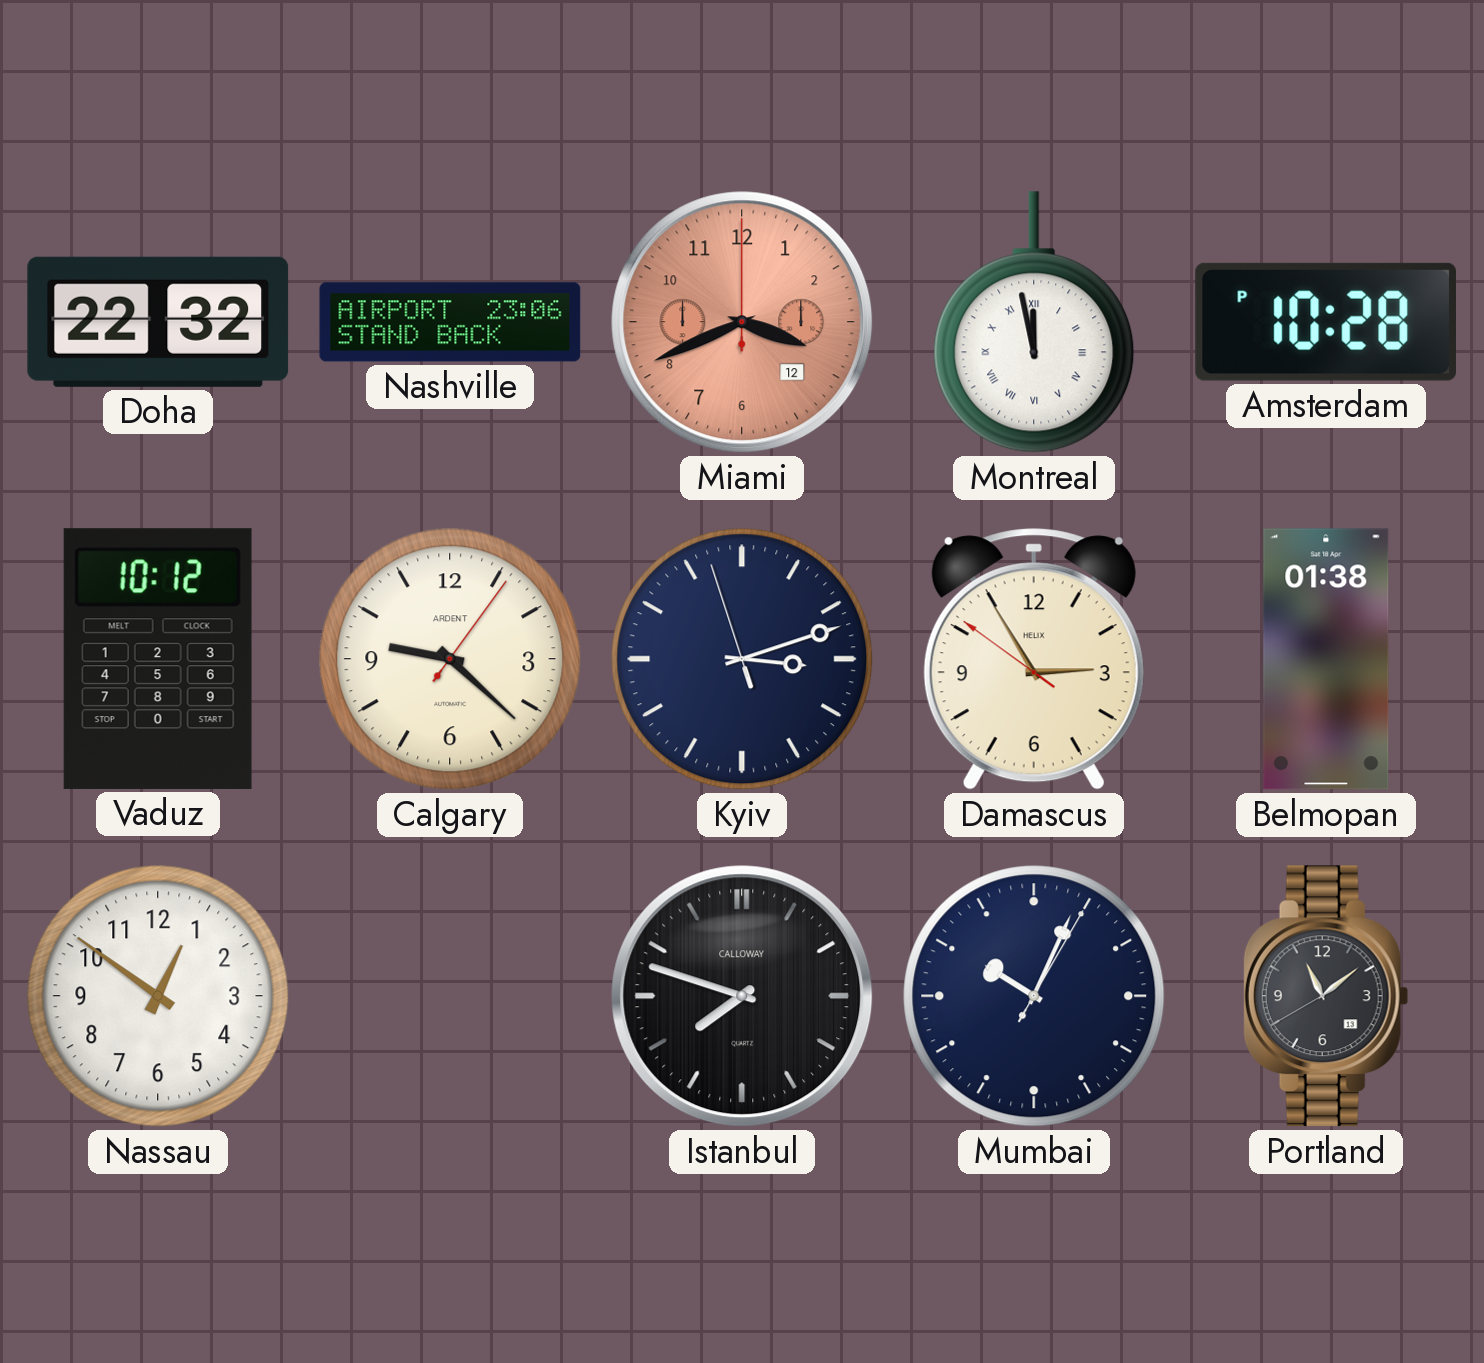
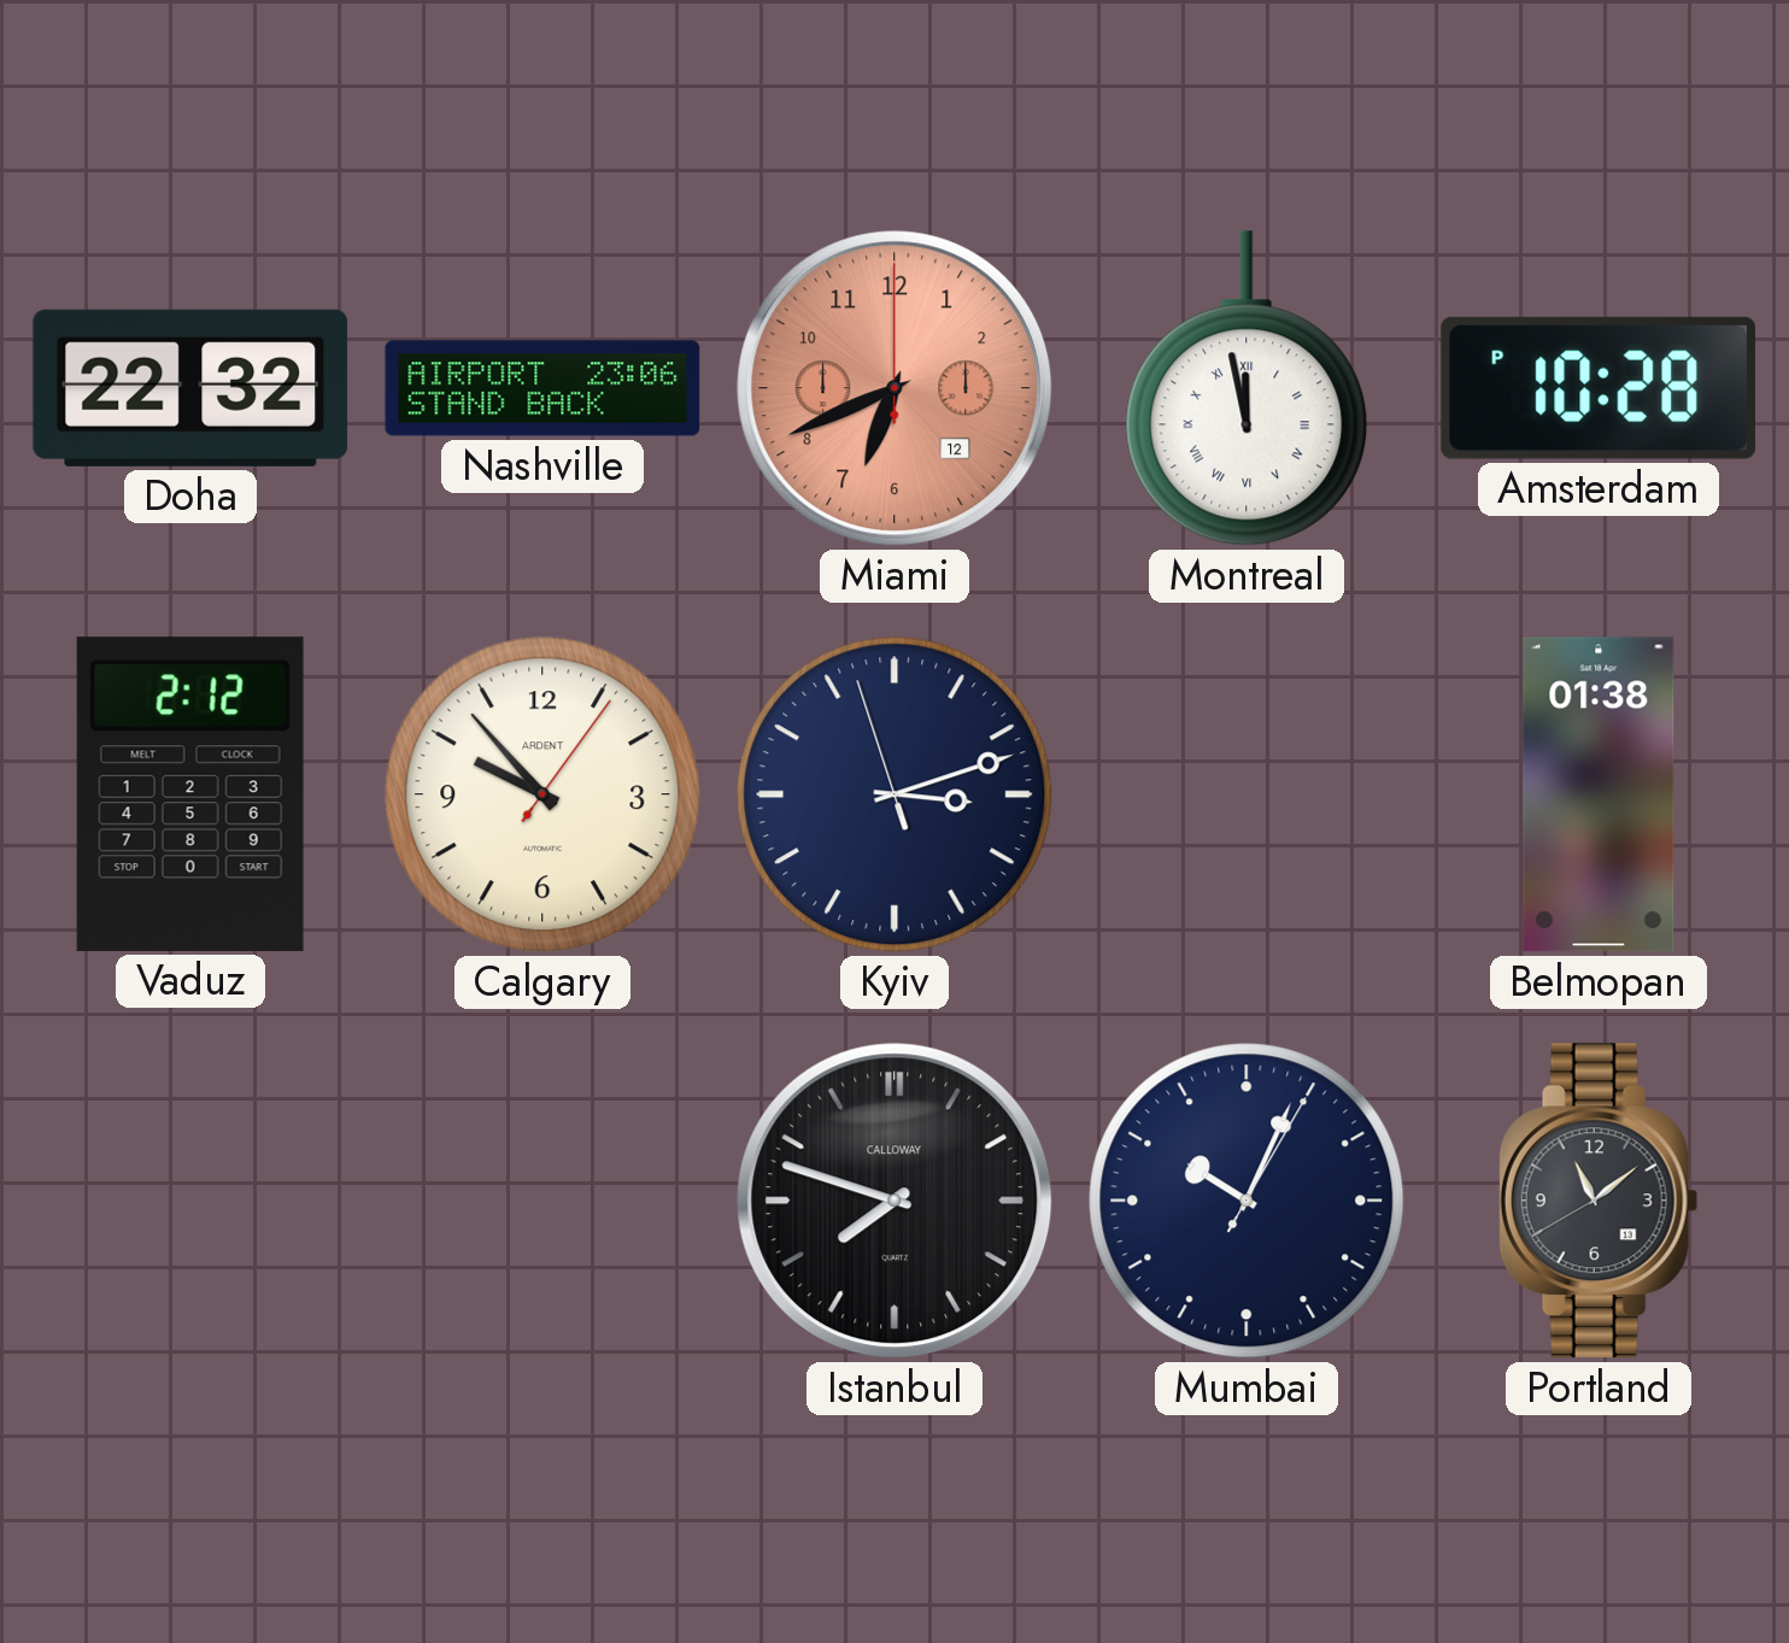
Miami: 3:41 -> 6:41 (894, 388)
Vaduz: 10:12 -> 2:12 (190, 794)
Calgary: 9:22 -> 9:53 (542, 794)
Damascus: 2:54 -> none (1034, 659)
Nassau: 12:51 -> none (158, 996)
